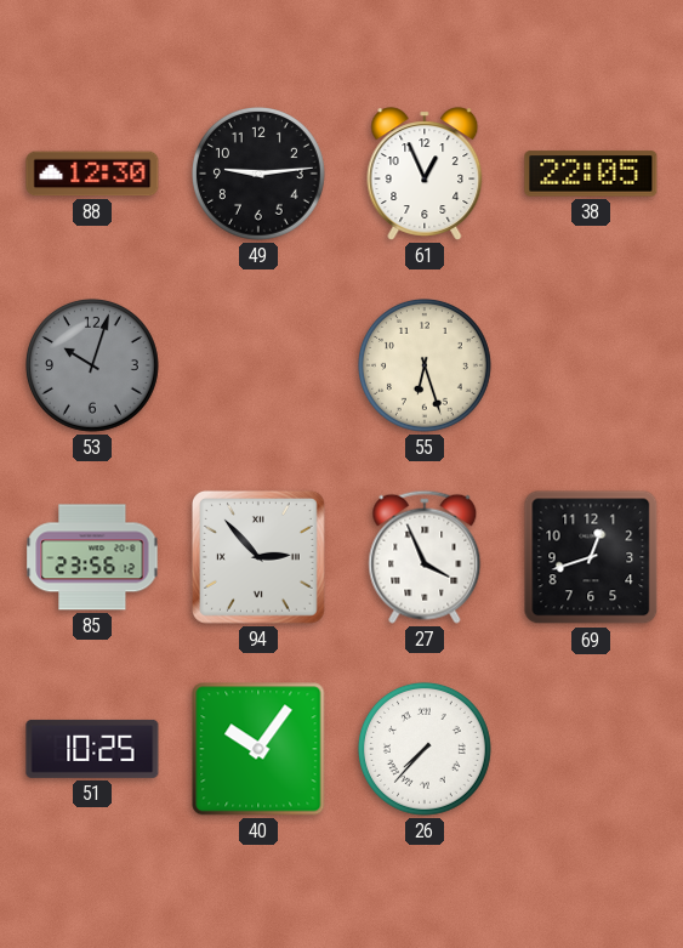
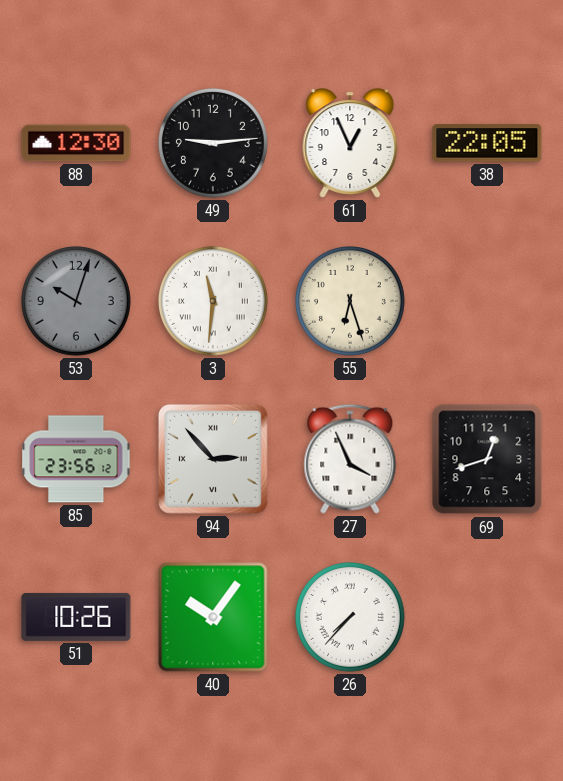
3: none -> 11:31 (213, 301)
51: 10:25 -> 10:26 (76, 617)
